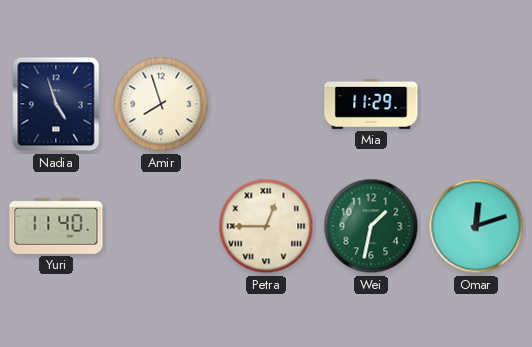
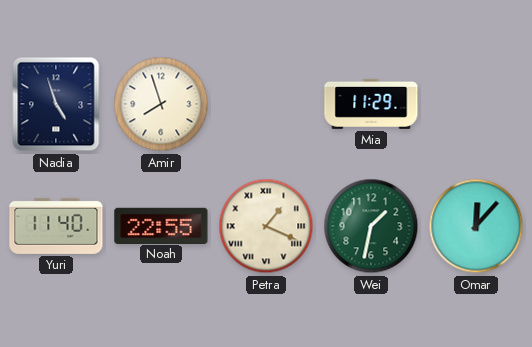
Noah: none -> 22:55 (161, 225)
Petra: 12:45 -> 1:19 (266, 226)
Omar: 12:12 -> 12:07 (476, 226)
